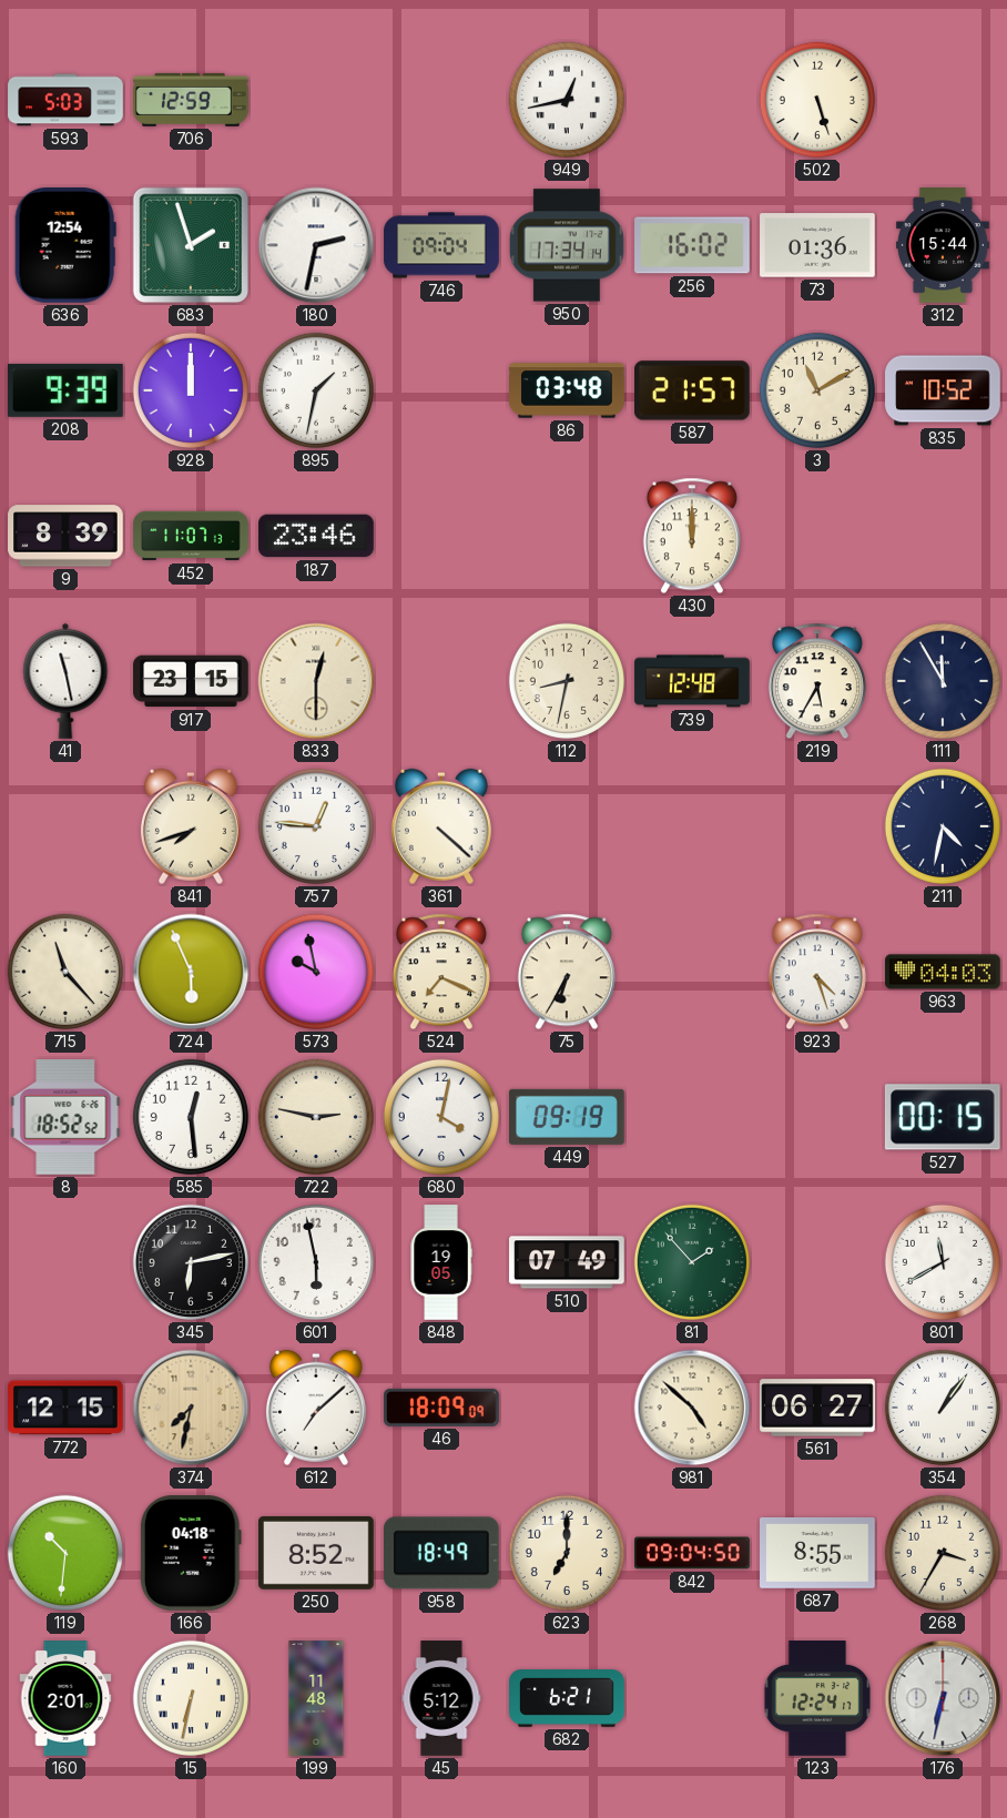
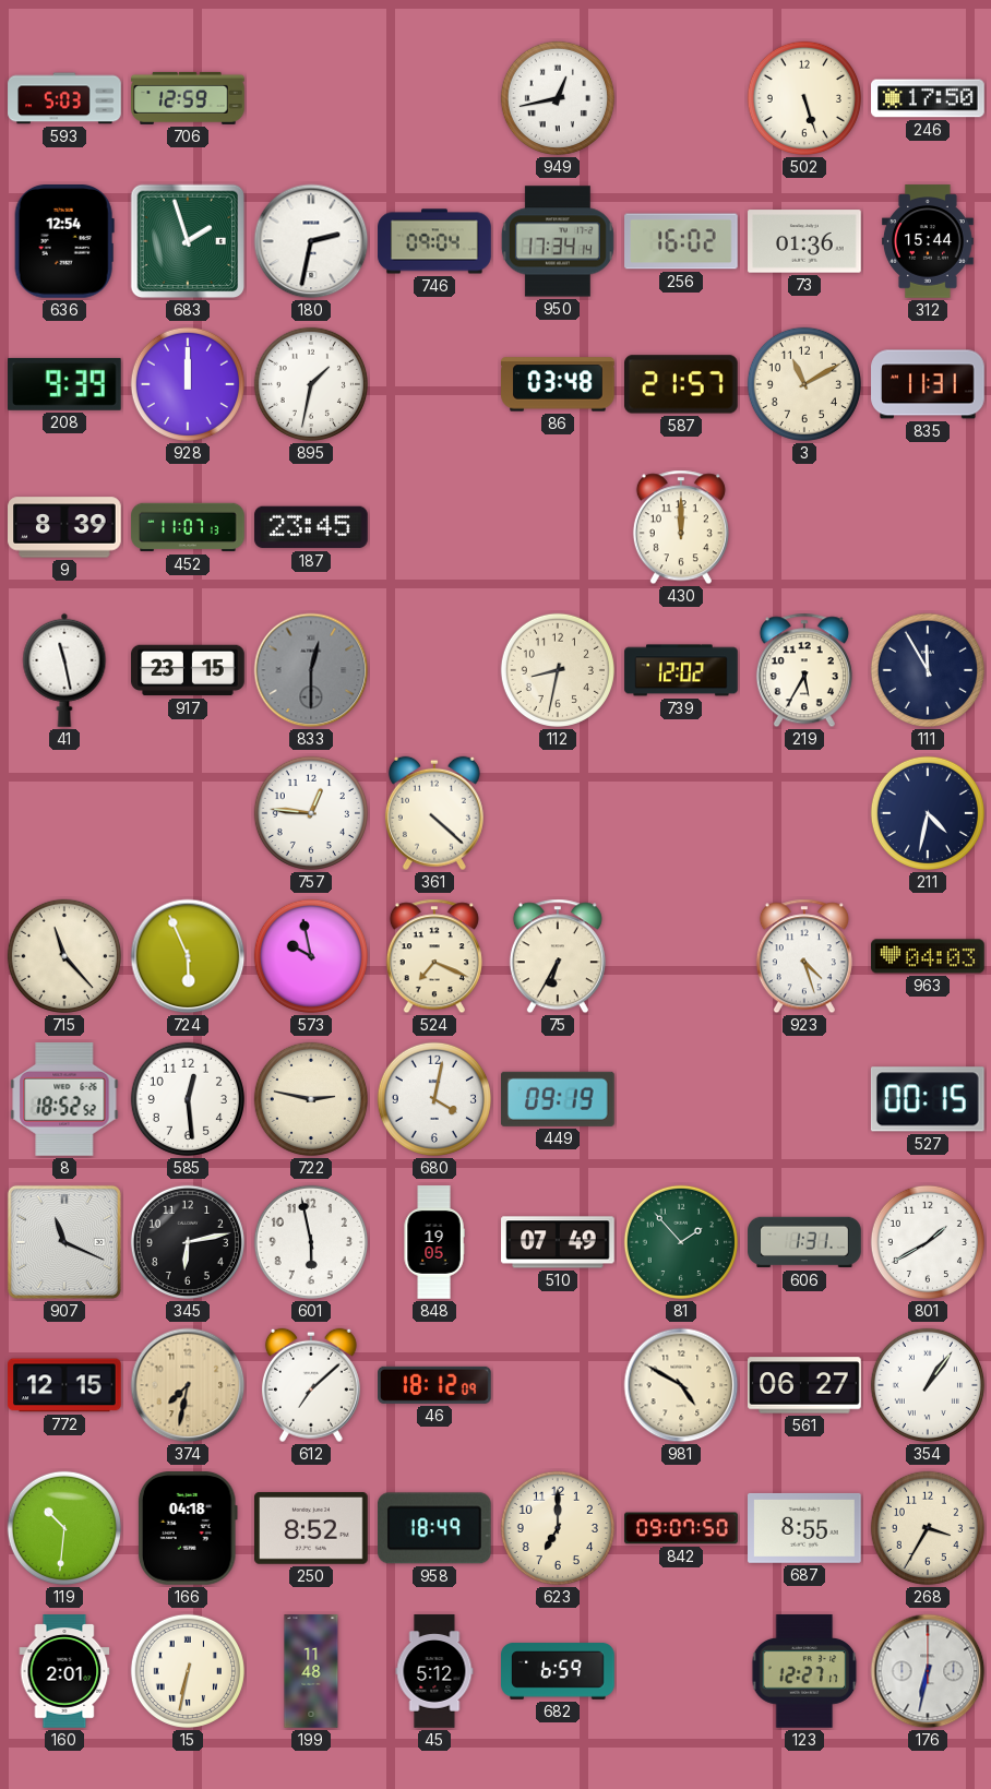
246: none -> 17:50 (928, 98)
835: 10:52 -> 11:31 (928, 384)
187: 23:46 -> 23:45 (311, 527)
833 dial: cream -> grey (311, 670)
739: 12:48 -> 12:02 (681, 670)
841: 7:42 -> none (191, 826)
907: none -> 11:19 (64, 1242)
606: none -> 1:31 (804, 1242)
801: 11:40 -> 1:40 (928, 1242)
46: 18:09 -> 18:12 (435, 1385)
981: 4:52 -> 4:50 (681, 1385)
842: 09:04 -> 09:07 (681, 1528)
682: 6:21 -> 6:59 (558, 1671)
123: 12:24 -> 12:27 (804, 1671)
